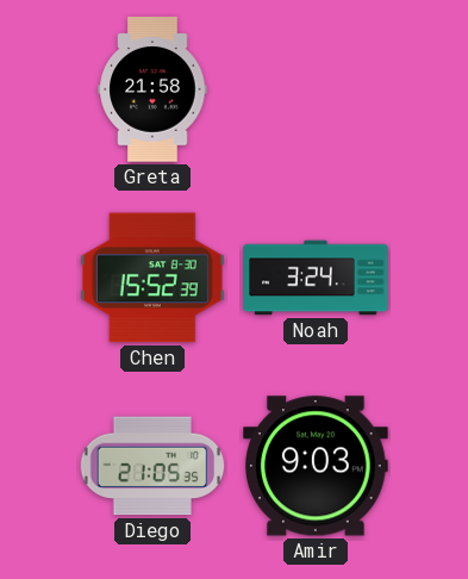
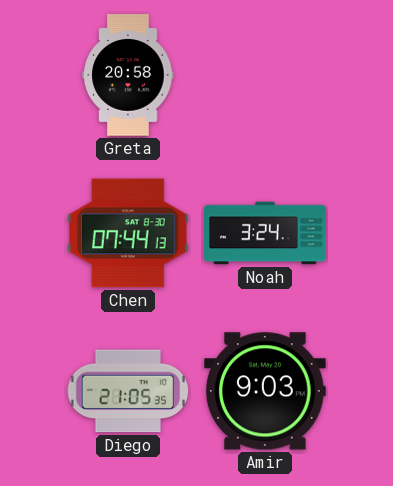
Greta: 21:58 -> 20:58 (128, 75)
Chen: 15:52 -> 07:44 (129, 233)
